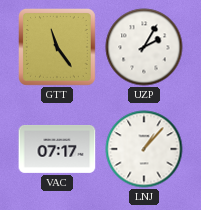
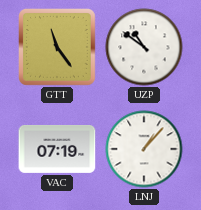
UZP: 2:05 -> 10:51 (144, 47)
VAC: 07:17 -> 07:19 (57, 149)
